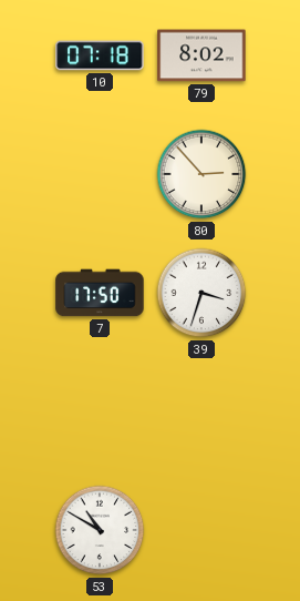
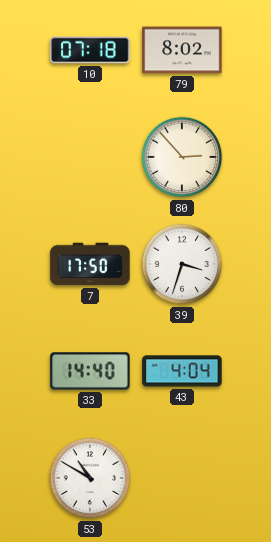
33: none -> 14:40 (90, 371)
43: none -> 4:04 (182, 371)
